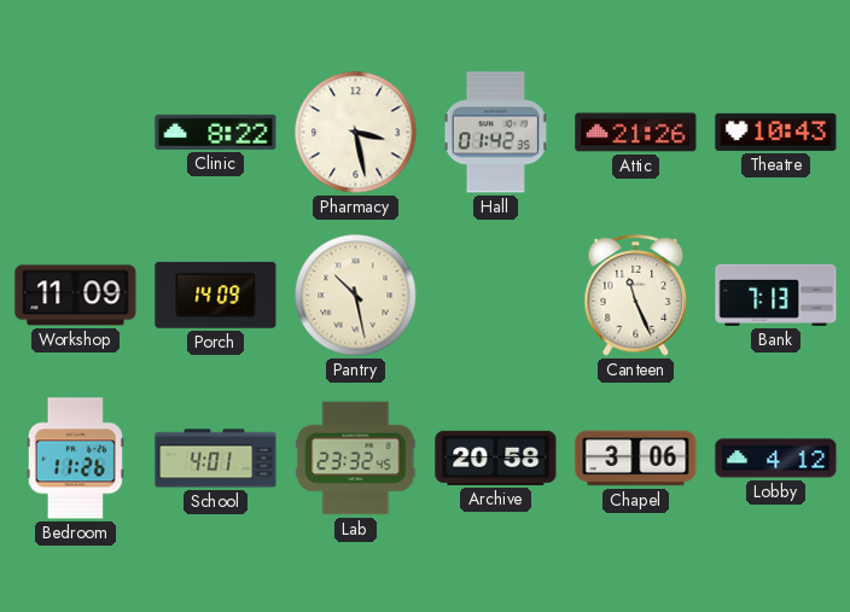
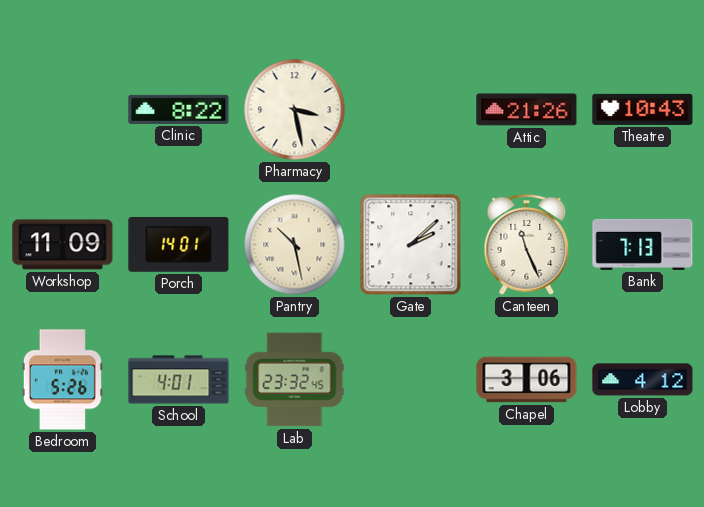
Hall: 01:42 -> none (495, 133)
Porch: 14:09 -> 14:01 (179, 245)
Gate: none -> 2:08 (411, 245)
Bedroom: 11:26 -> 5:26 (62, 380)
Archive: 20:58 -> none (496, 457)
